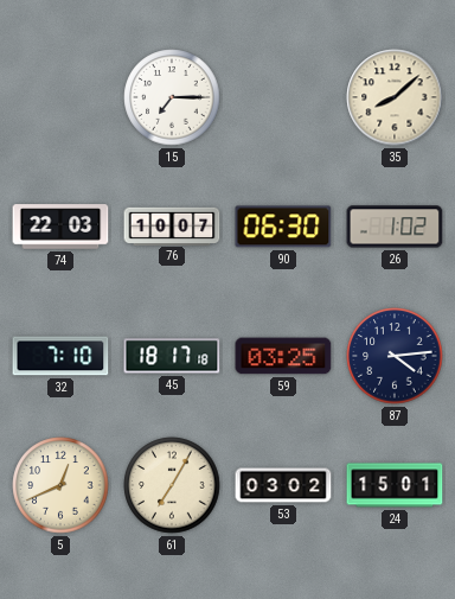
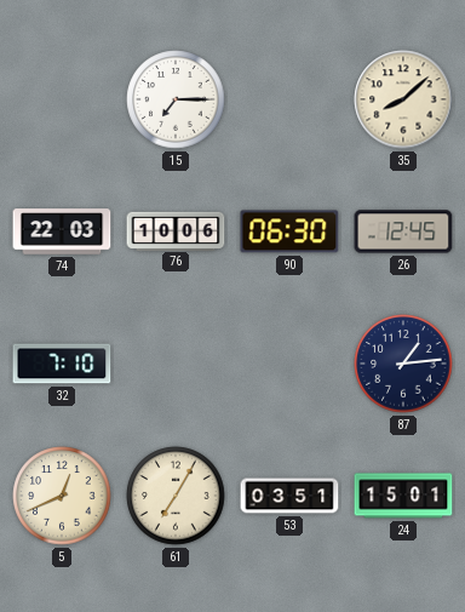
76: 10:07 -> 10:06 (176, 230)
26: 1:02 -> 12:45 (403, 231)
45: 18:17 -> none (172, 356)
59: 03:25 -> none (283, 356)
87: 4:14 -> 1:14 (403, 364)
53: 03:02 -> 03:51 (289, 496)
